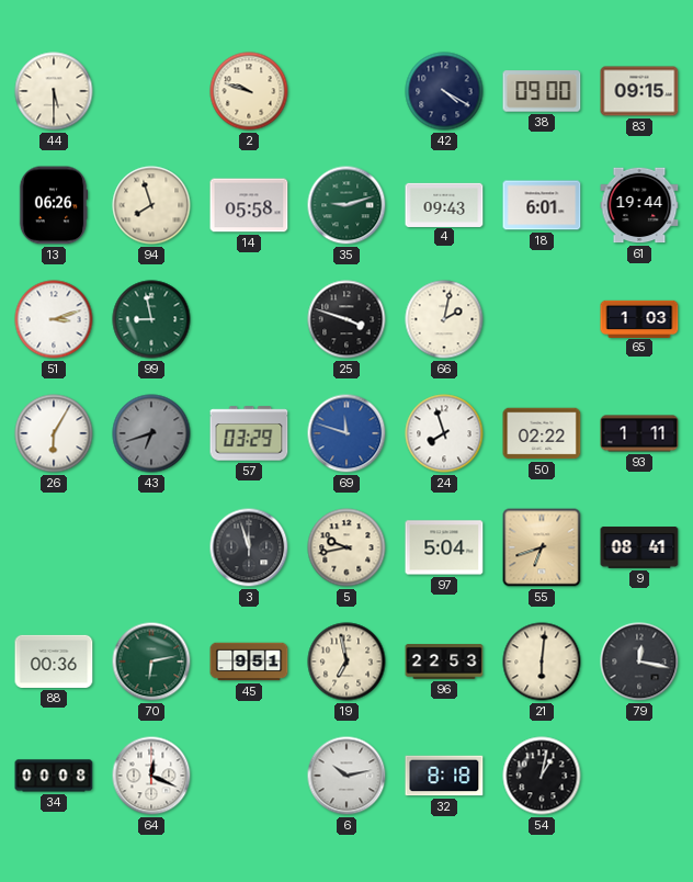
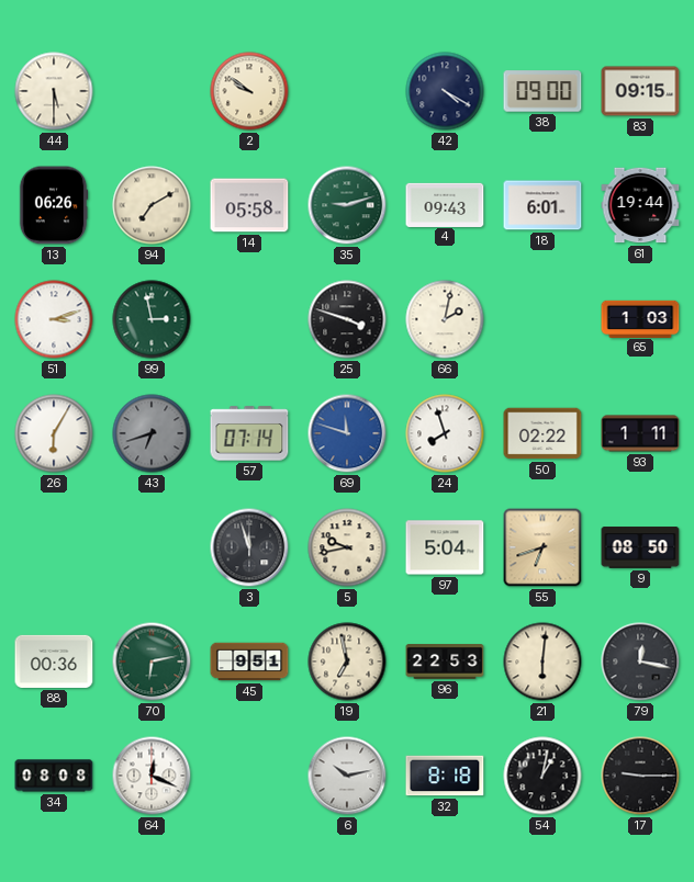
2: 9:48 -> 9:51 (249, 91)
94: 7:57 -> 7:10 (152, 205)
99: 8:58 -> 2:58 (152, 319)
57: 03:29 -> 07:14 (249, 433)
9: 08:41 -> 08:50 (640, 547)
34: 00:08 -> 08:08 (54, 776)
17: none -> 9:15 (640, 776)
